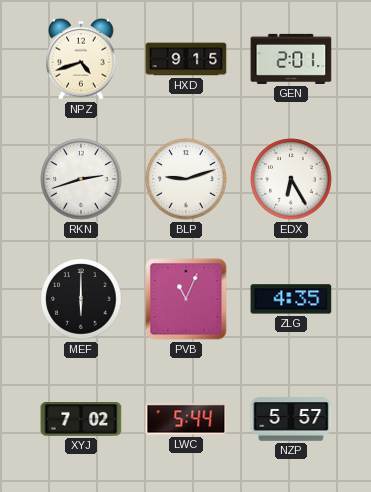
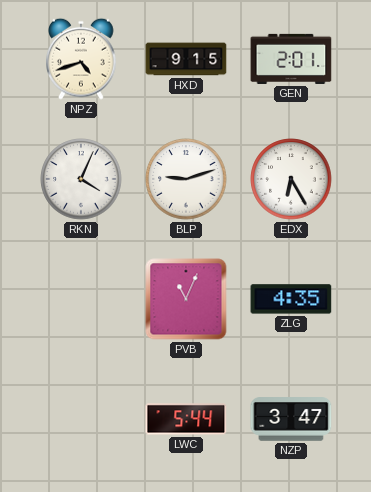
RKN: 2:42 -> 4:04 (81, 179)
MEF: 6:00 -> none (81, 299)
XYJ: 7:02 -> none (81, 420)
NZP: 5:57 -> 3:47 (291, 419)
